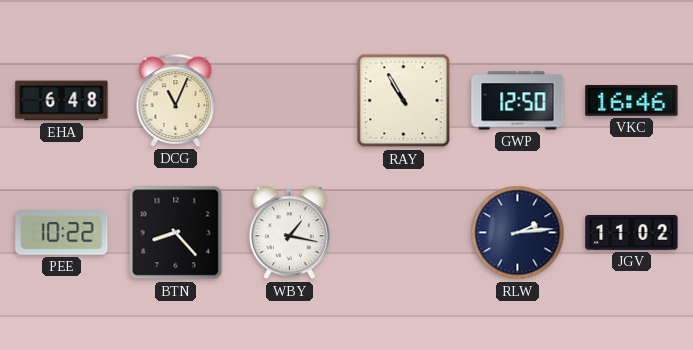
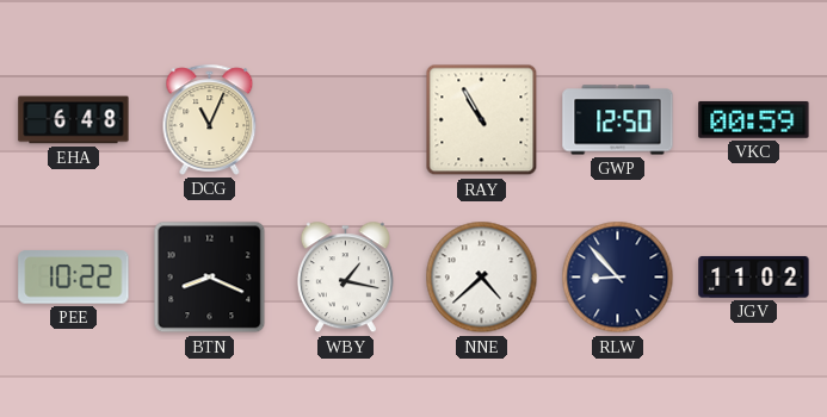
VKC: 16:46 -> 00:59 (754, 120)
BTN: 8:23 -> 8:19 (210, 278)
NNE: none -> 4:38 (482, 278)
RLW: 2:14 -> 8:53 (618, 278)
